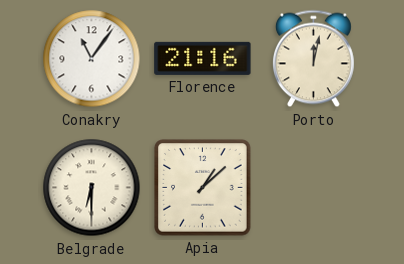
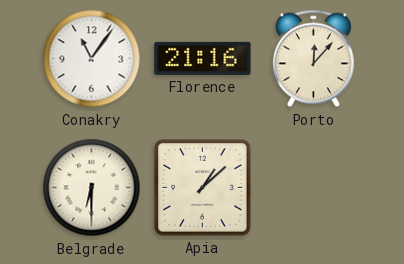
Porto: 12:02 -> 12:07 (313, 59)
